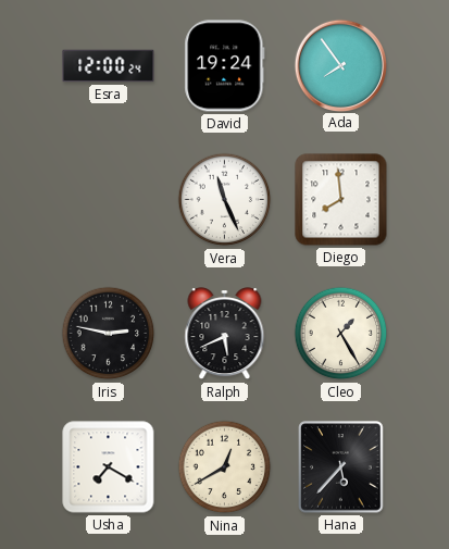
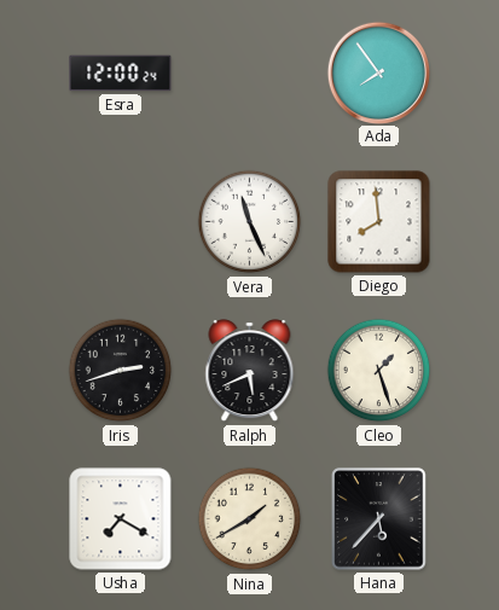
David: 19:24 -> none (225, 66)
Iris: 2:47 -> 2:42 (121, 371)
Cleo: 1:25 -> 1:27 (379, 371)
Nina: 12:40 -> 1:40 (250, 519)
